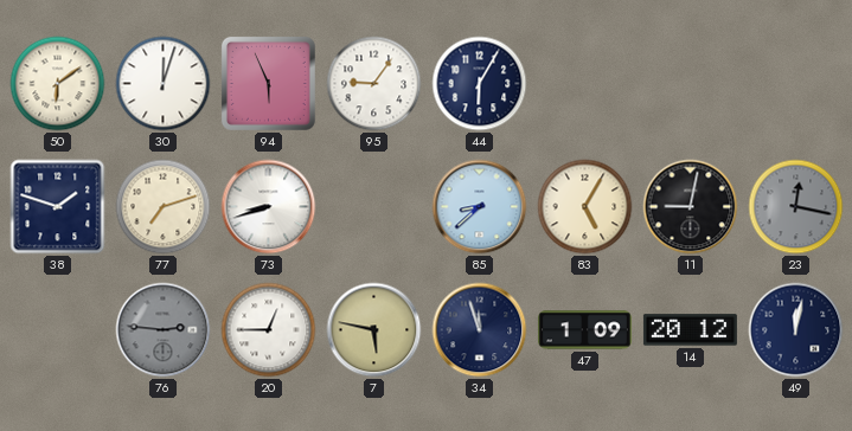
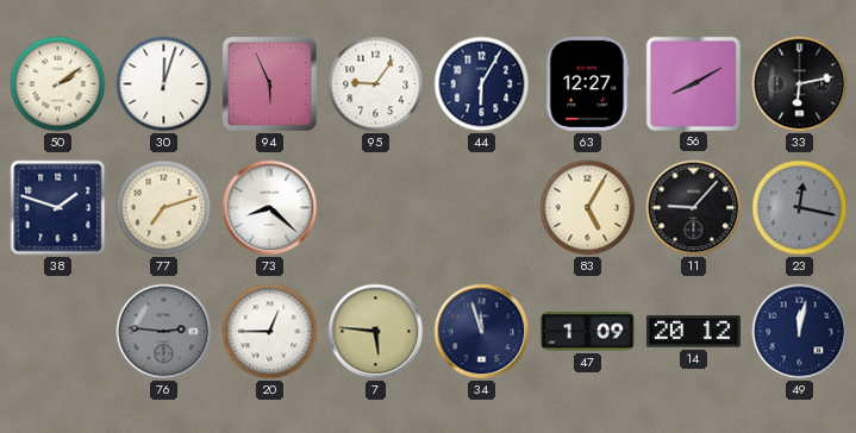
50: 6:09 -> 2:09 (58, 84)
63: none -> 12:27 (588, 83)
56: none -> 8:10 (693, 83)
33: none -> 6:13 (800, 84)
73: 8:42 -> 8:22 (270, 208)
85: 8:38 -> none (480, 207)
11: 9:02 -> 9:07 (694, 208)
7: 5:47 -> 5:46 (376, 332)
